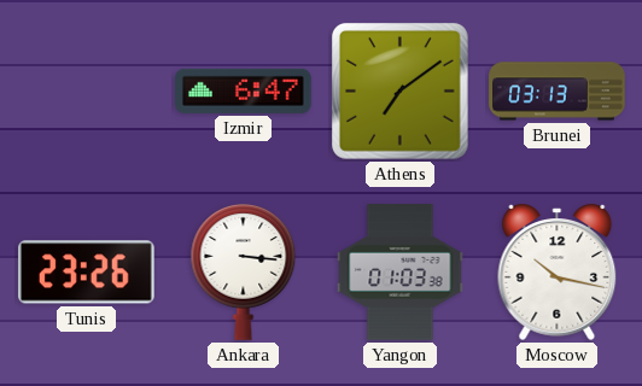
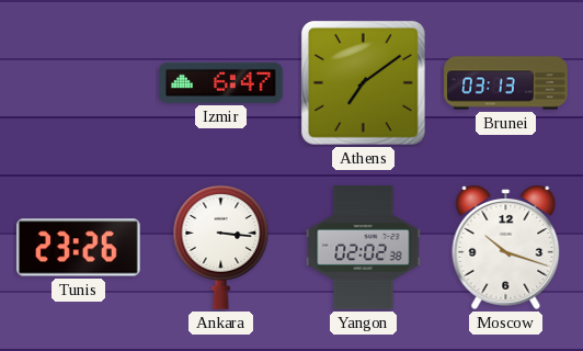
Yangon: 01:03 -> 02:02 (364, 248)
Moscow: 10:17 -> 10:18 (506, 247)
